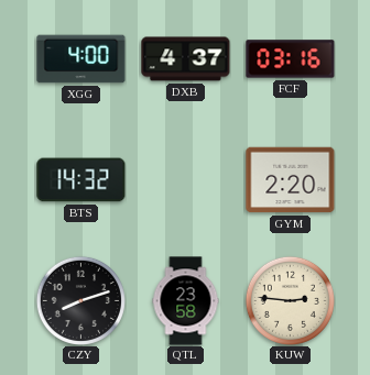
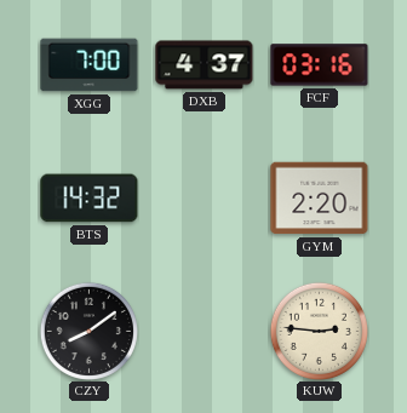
XGG: 4:00 -> 7:00 (90, 65)
CZY: 8:12 -> 8:09 (88, 331)
QTL: 23:58 -> none (186, 301)
